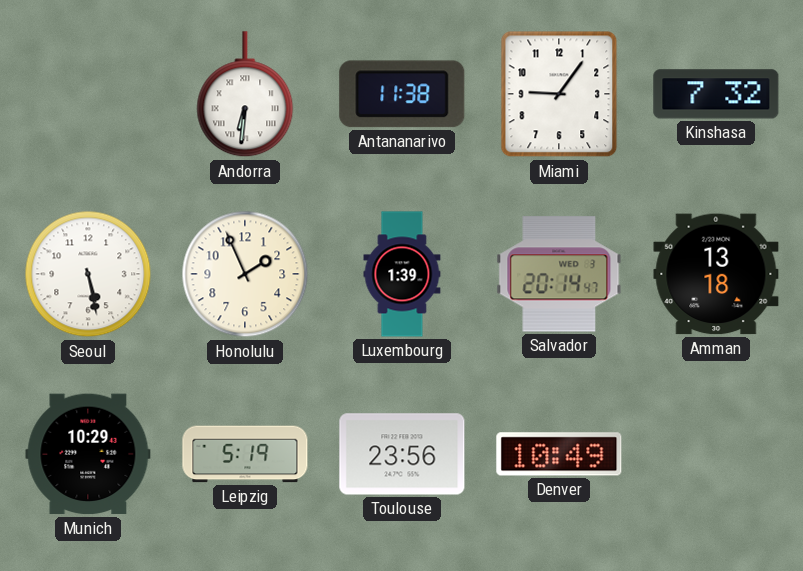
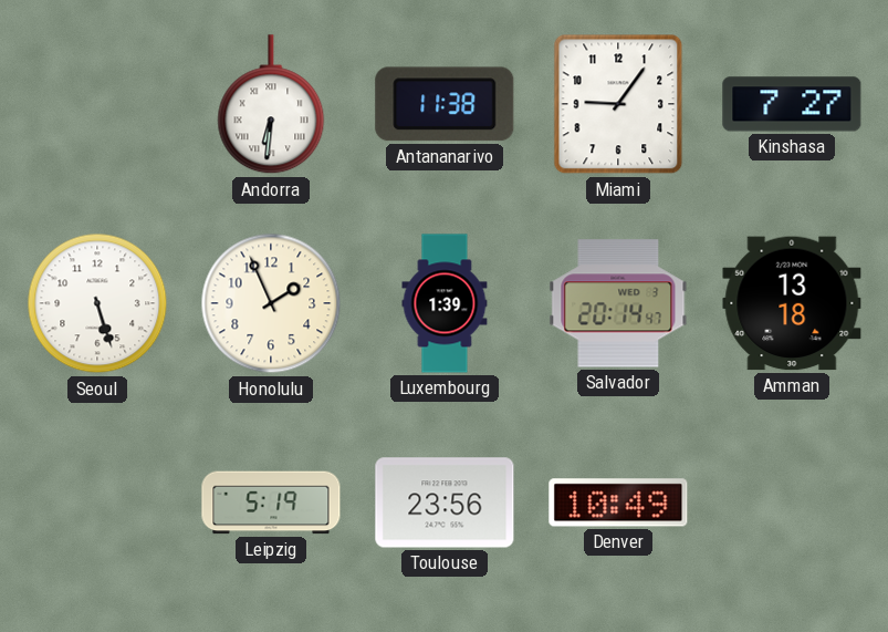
Kinshasa: 7:32 -> 7:27 (792, 104)
Seoul: 5:28 -> 5:27 (97, 303)
Munich: 10:29 -> none (88, 454)
